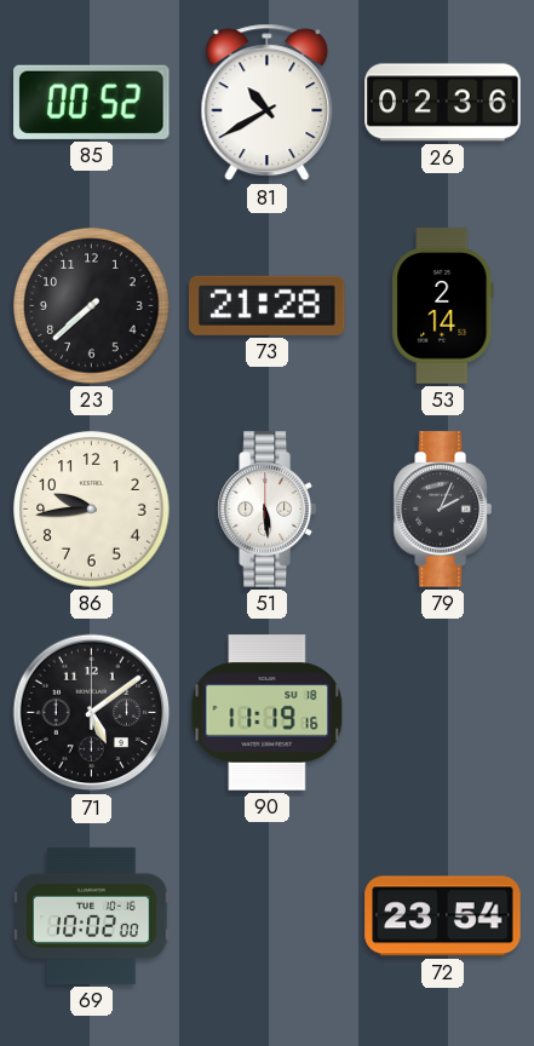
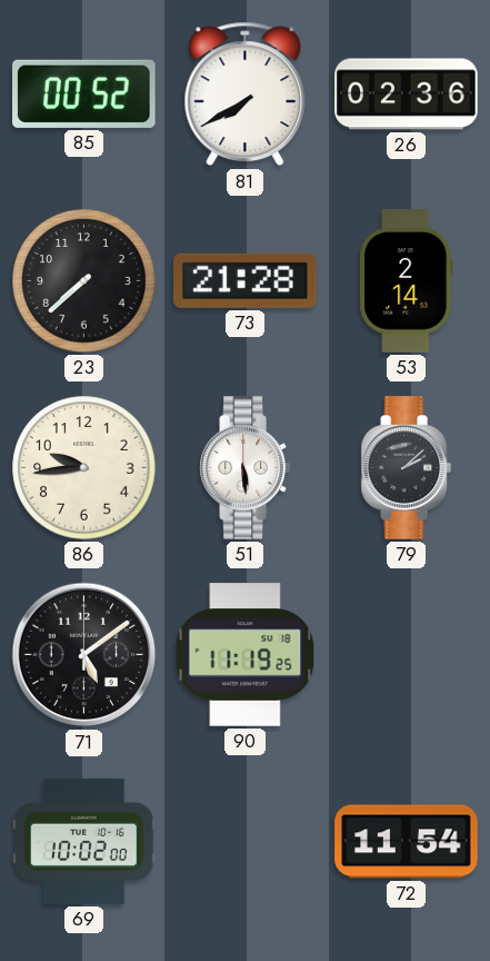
81: 10:40 -> 7:40 (246, 95)
79: 2:04 -> 2:08 (406, 468)
90: 11:19:16 -> 11:19:25 (246, 655)
72: 23:54 -> 11:54 (407, 842)
